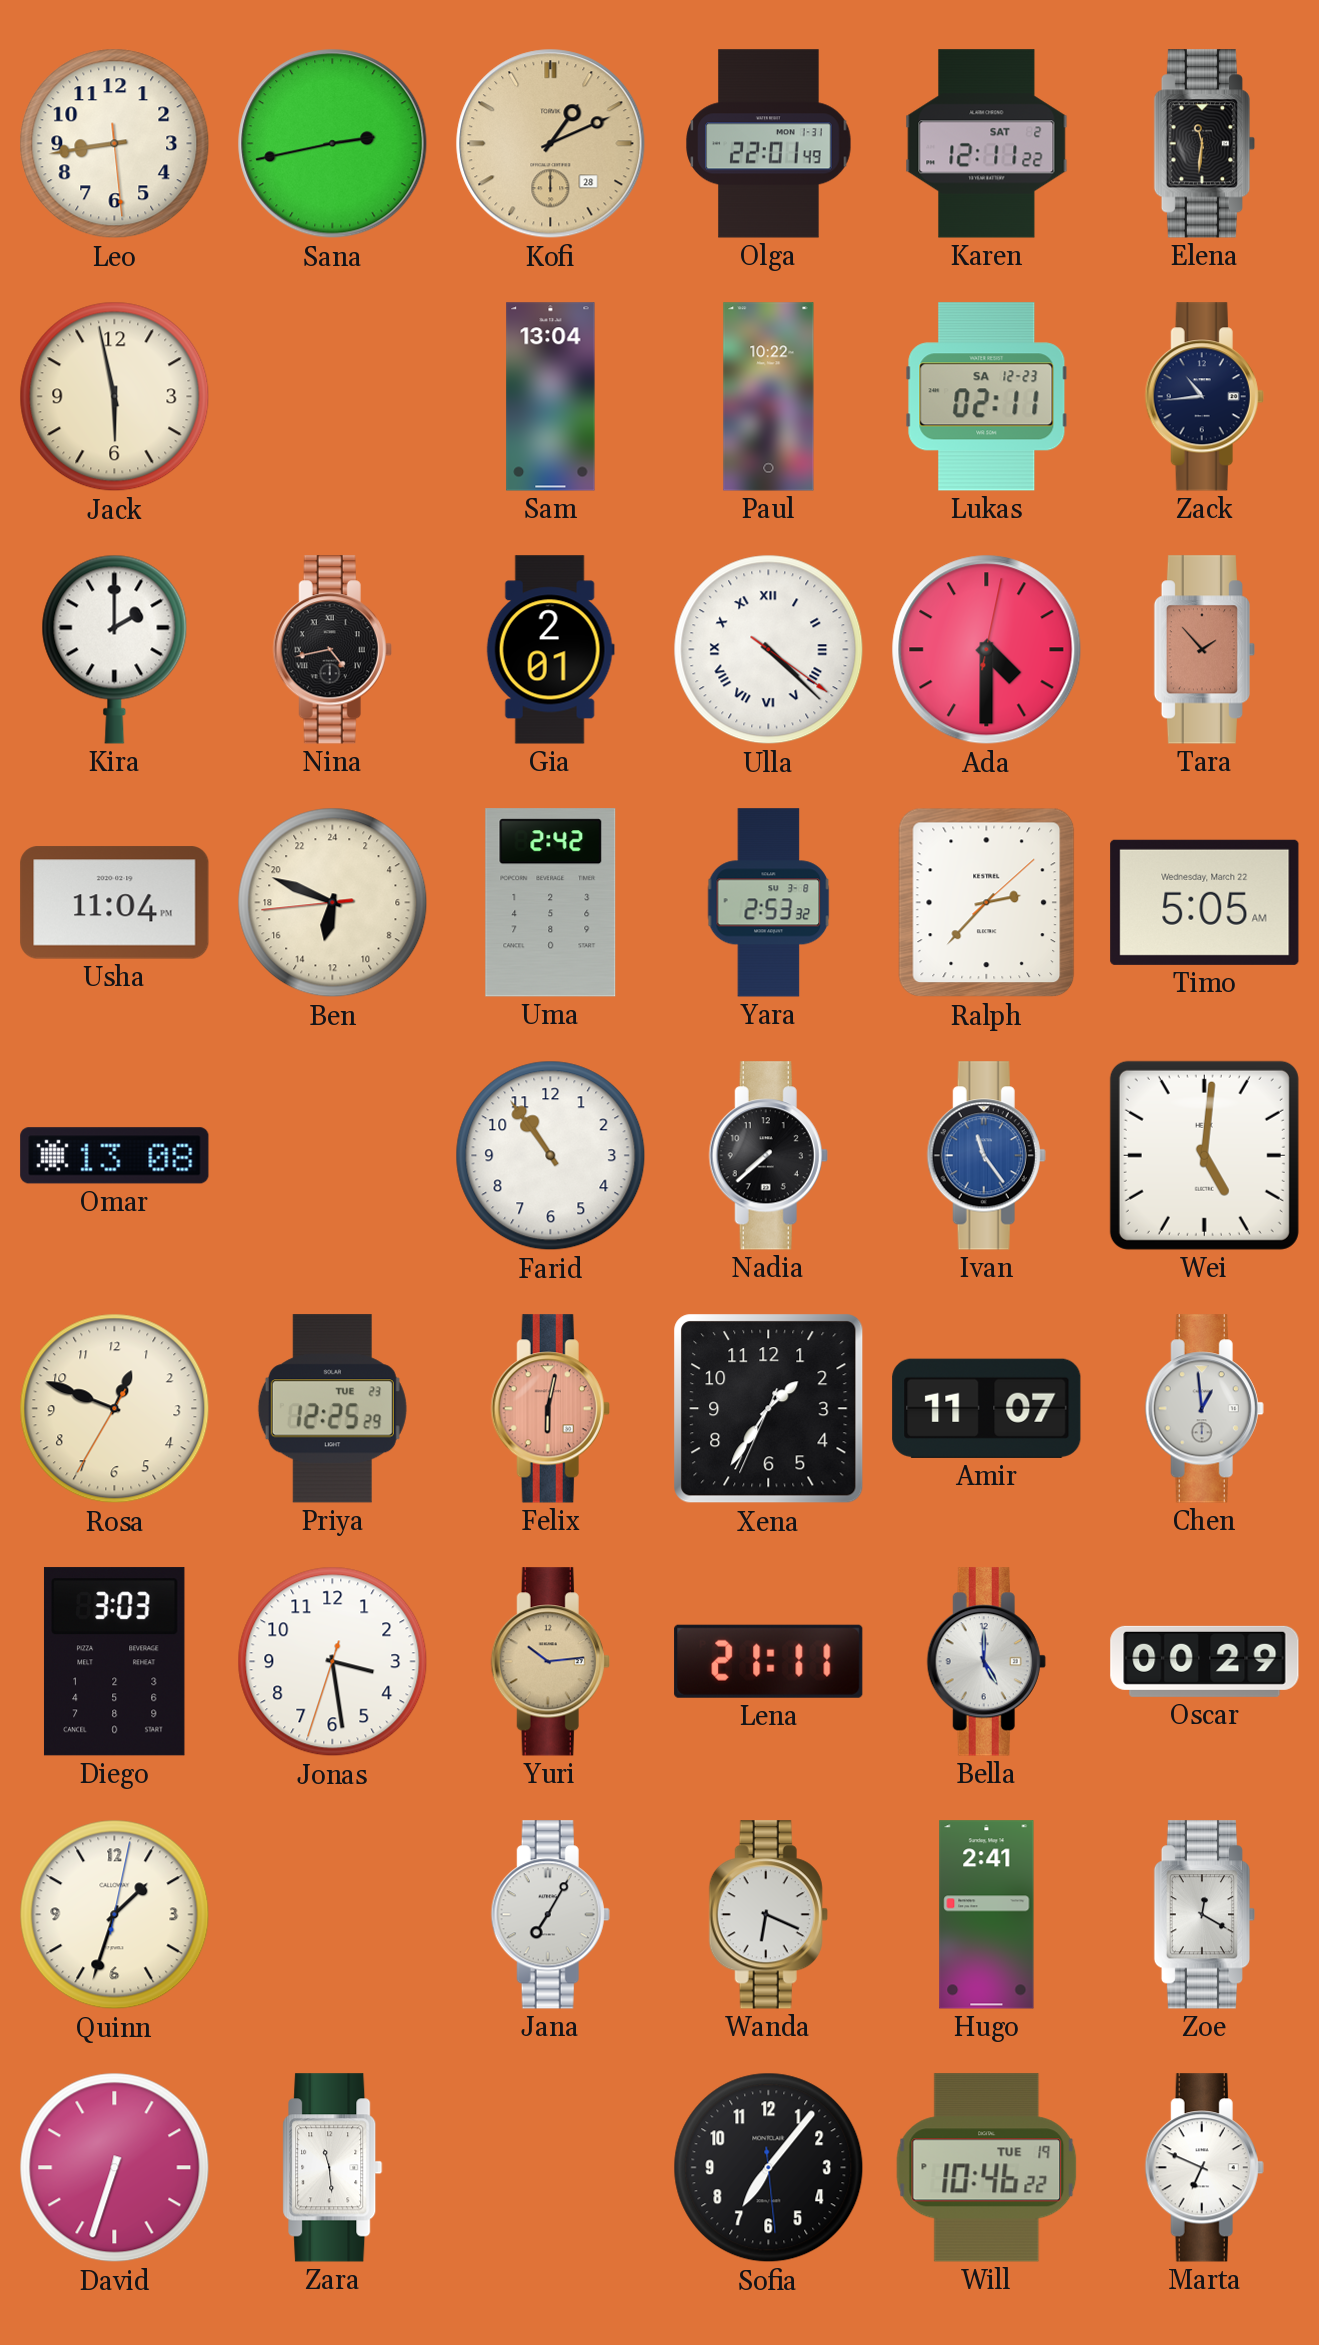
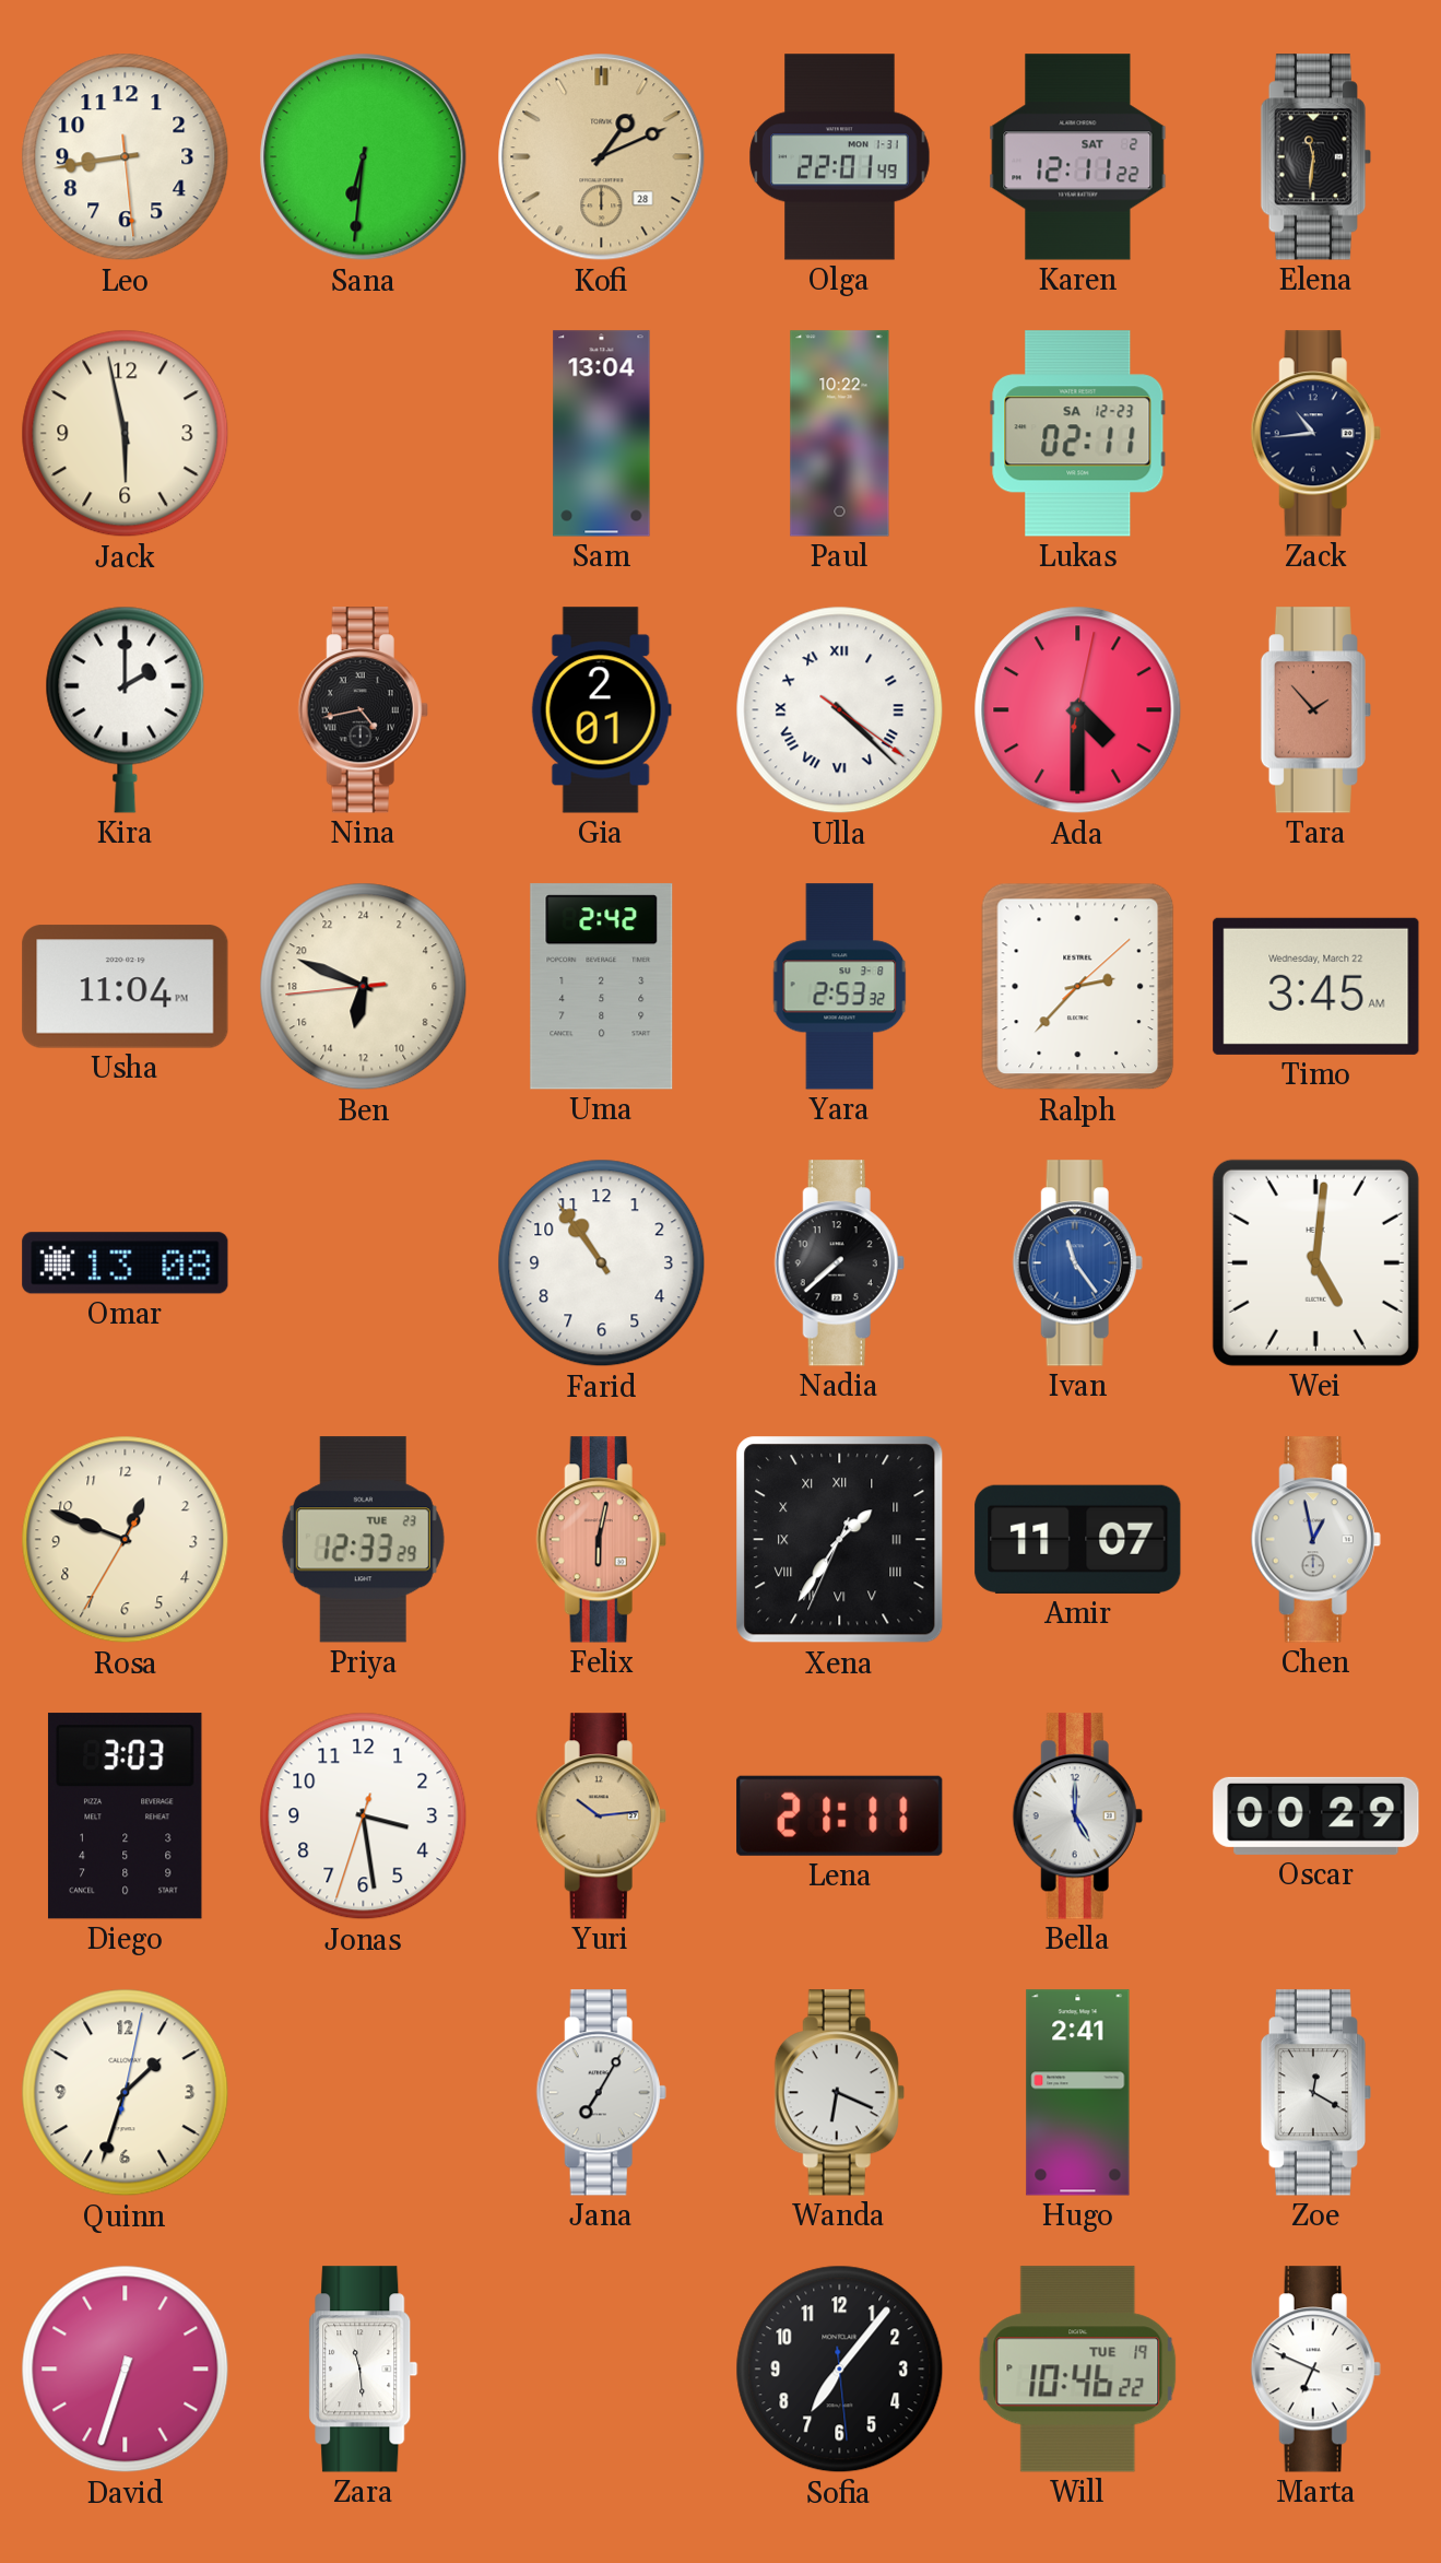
Sana: 2:43 -> 6:31 (364, 157)
Timo: 5:05 -> 3:45 (1316, 986)
Priya: 12:25 -> 12:33 (363, 1540)
Xena numerals: Arabic -> Roman (840, 1540)
Chen: 12:59 -> 12:58 (1315, 1540)
